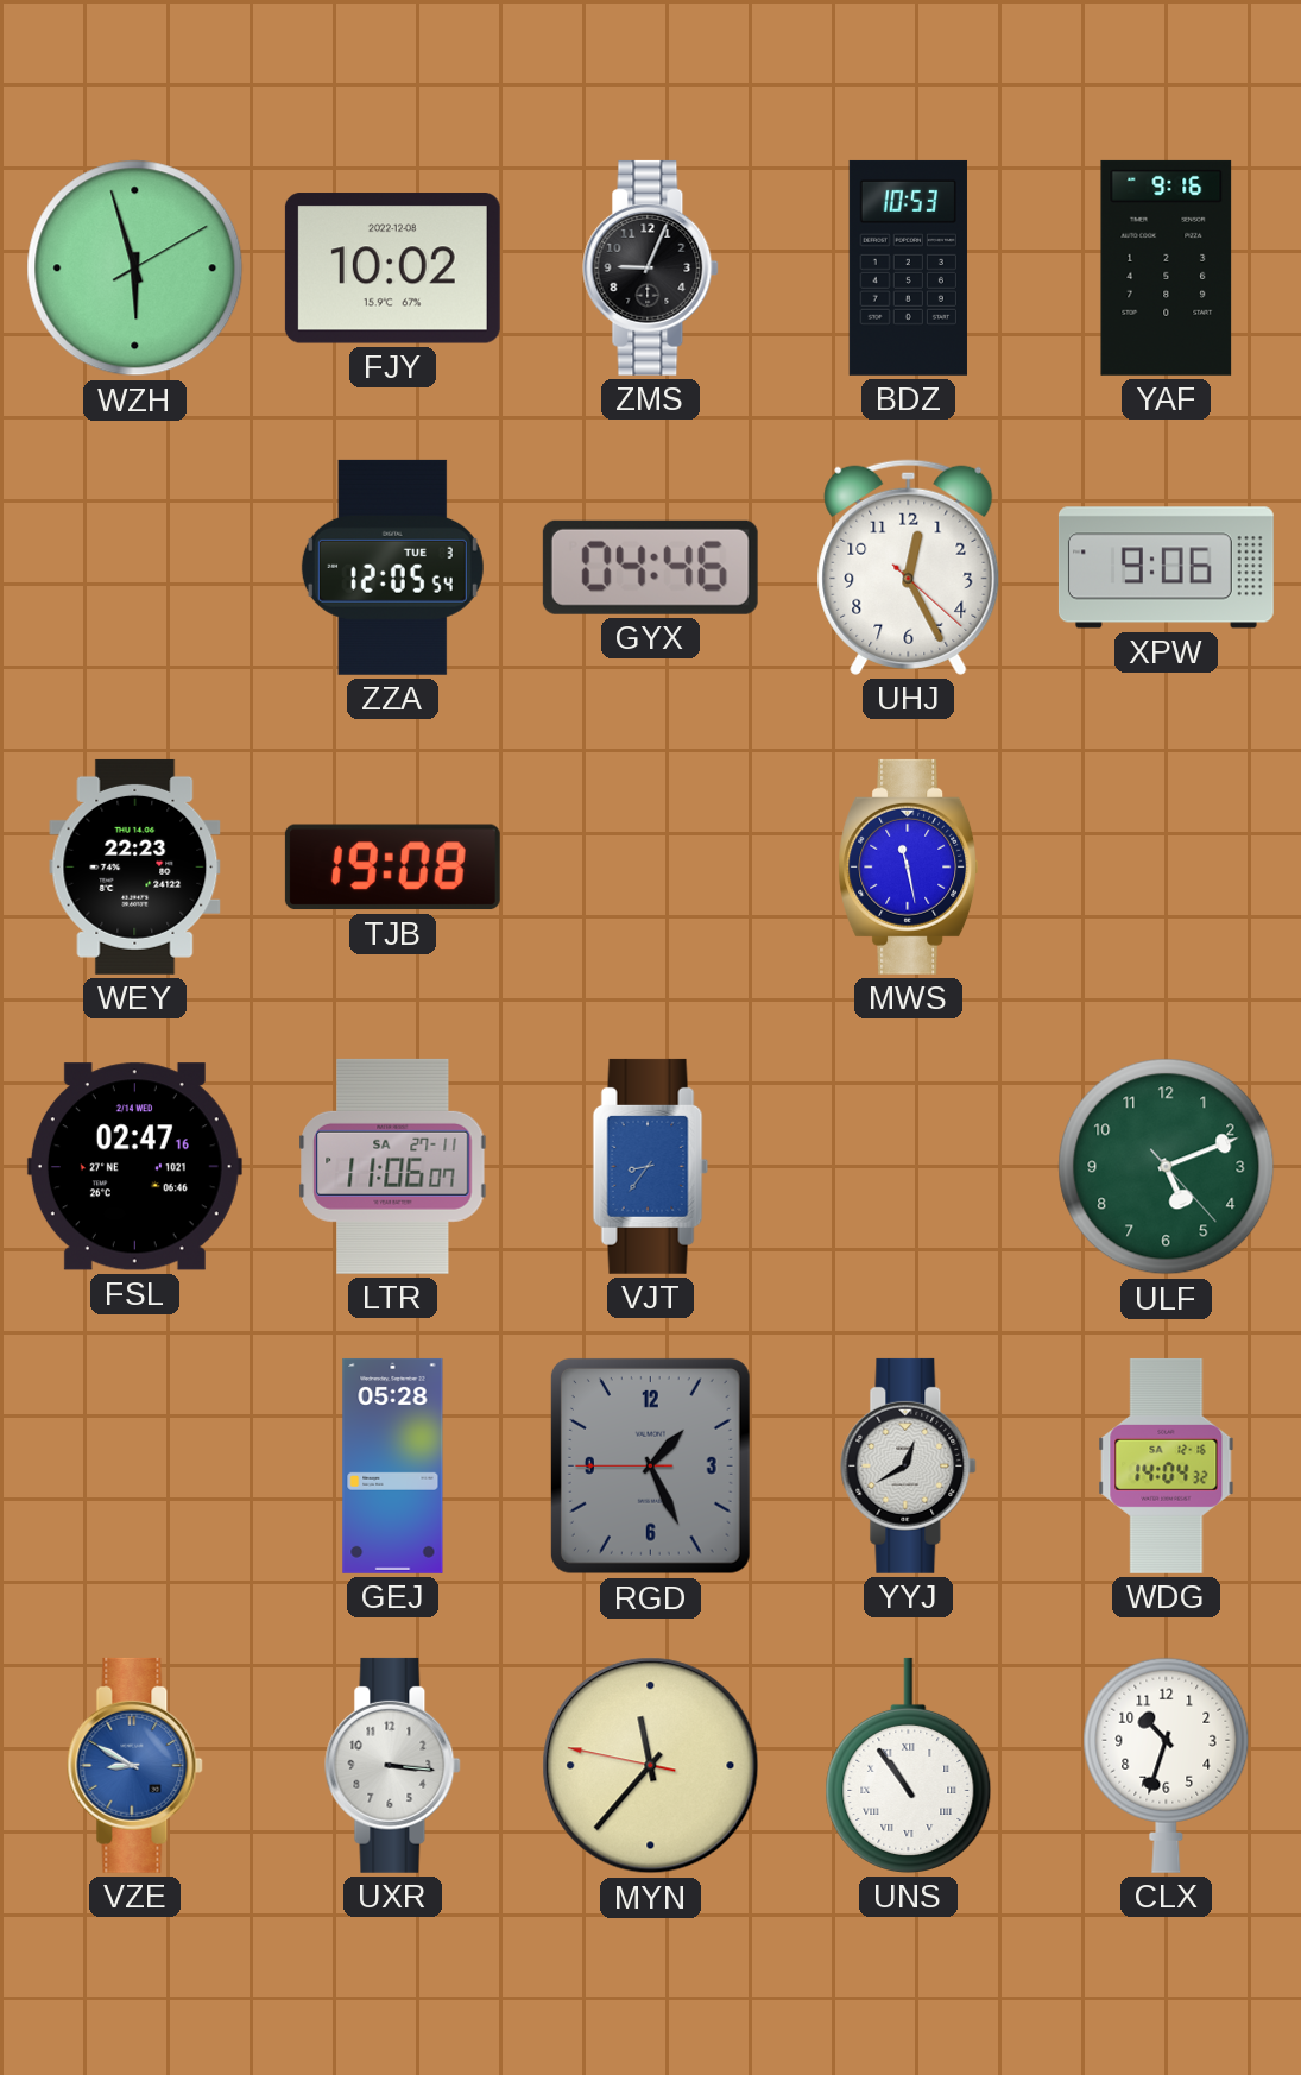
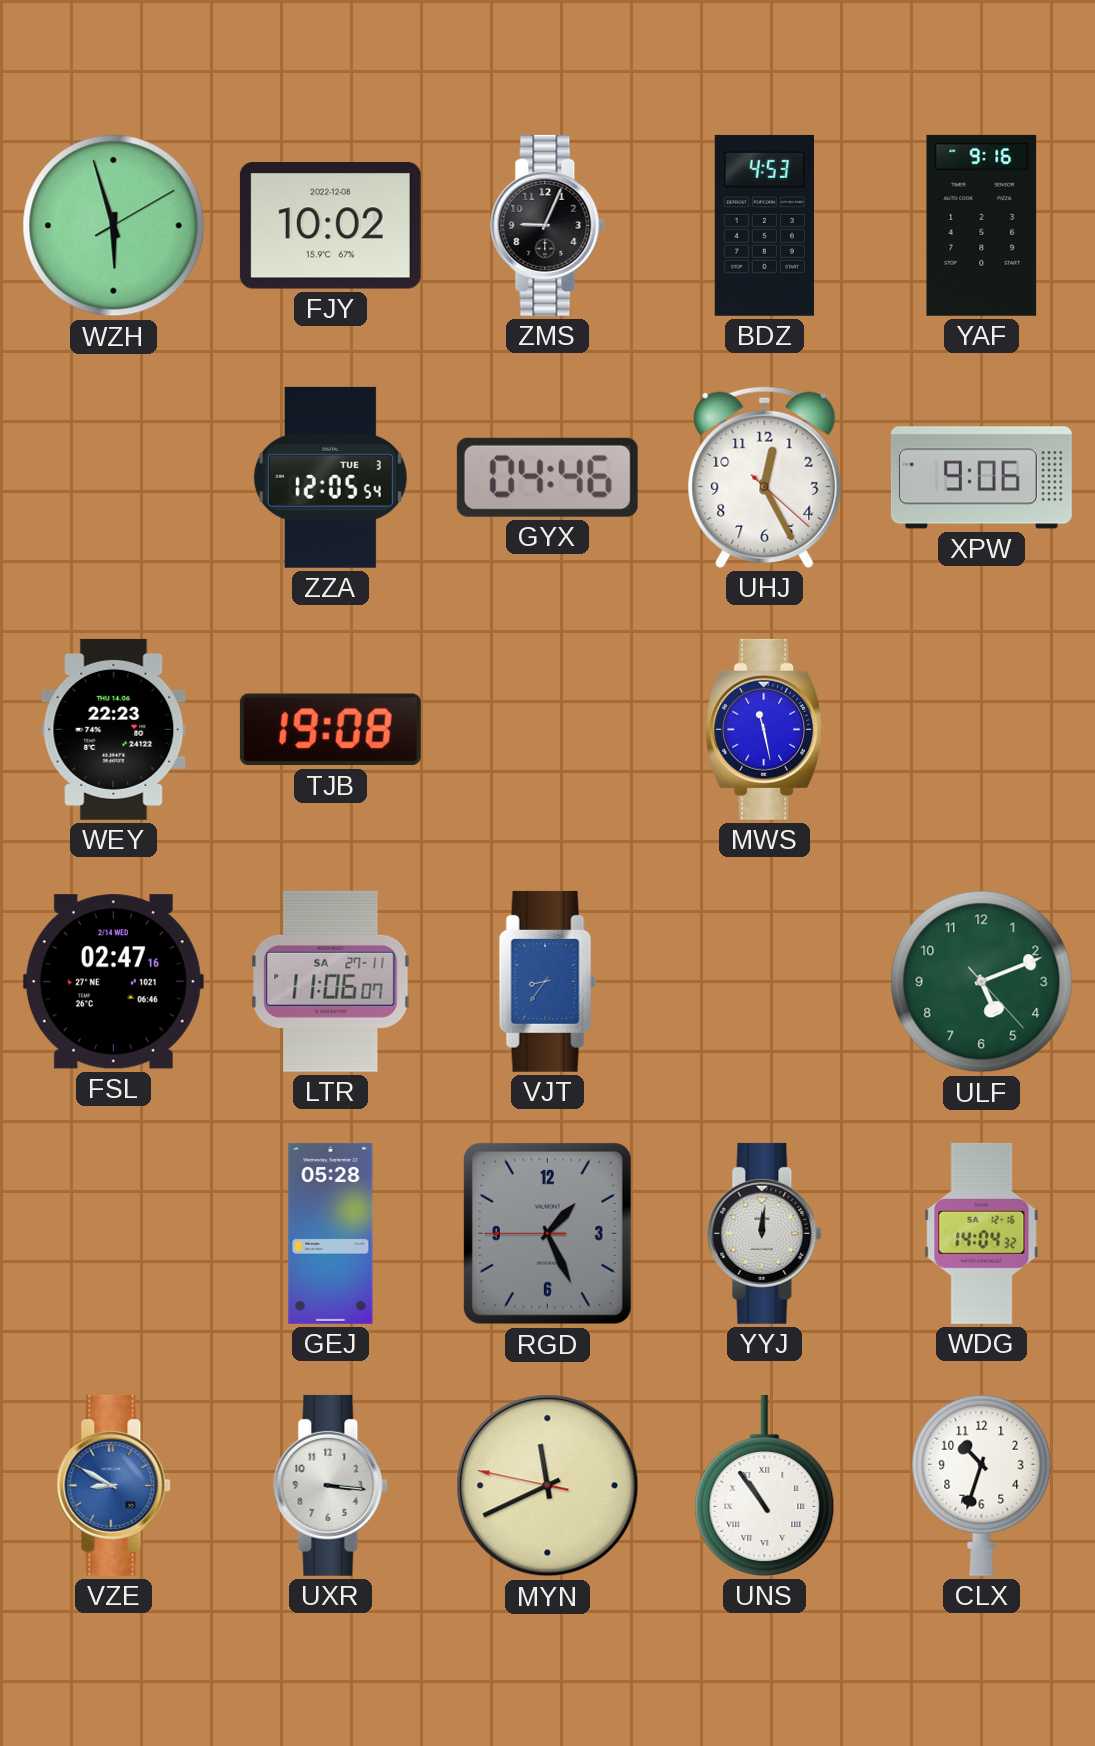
BDZ: 10:53 -> 4:53 (764, 225)
YYJ: 12:40 -> 12:01 (765, 1233)
MYN: 11:36 -> 11:40 (548, 1486)
